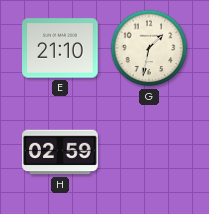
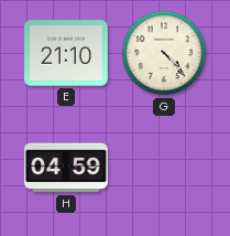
G: 1:32 -> 4:23 (164, 53)
H: 02:59 -> 04:59 (66, 168)
